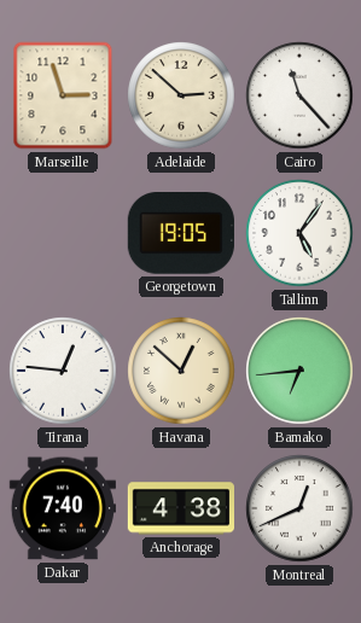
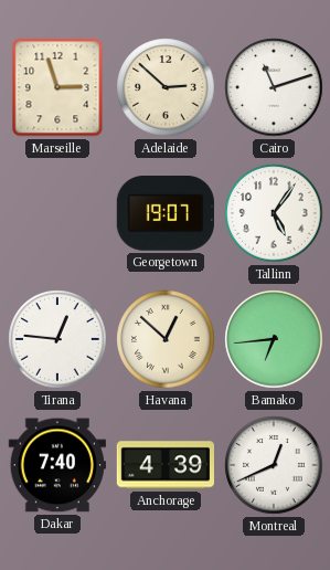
Cairo: 11:23 -> 11:12 (274, 87)
Georgetown: 19:05 -> 19:07 (166, 214)
Anchorage: 4:38 -> 4:39 (164, 465)
